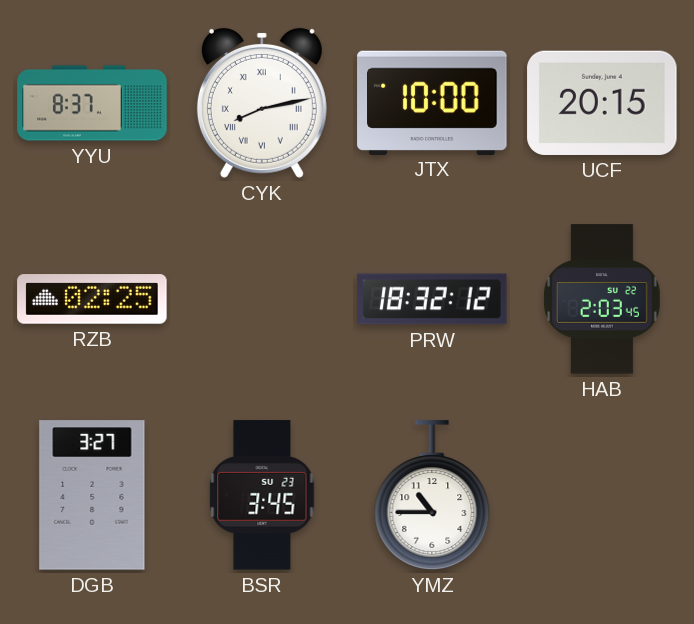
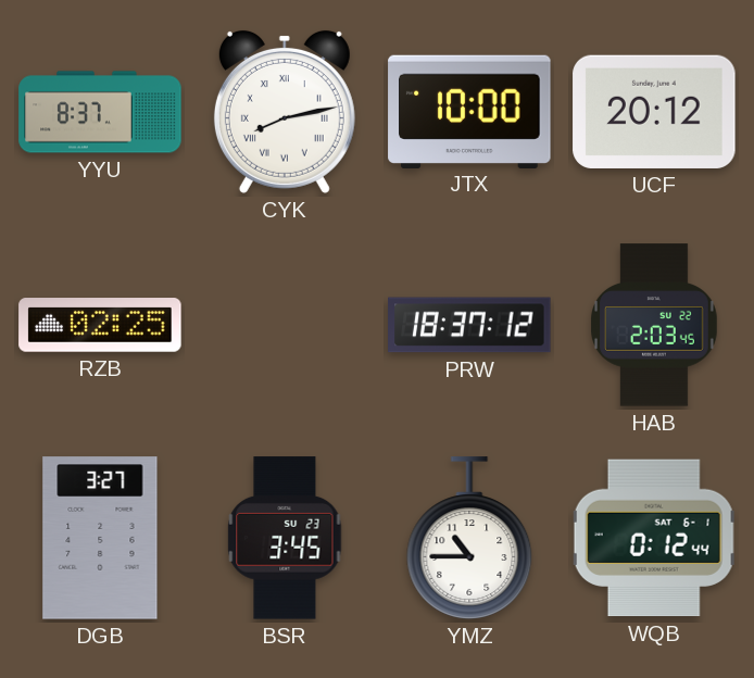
UCF: 20:15 -> 20:12 (654, 112)
PRW: 18:32 -> 18:37 (469, 325)
WQB: none -> 0:12 (654, 538)
